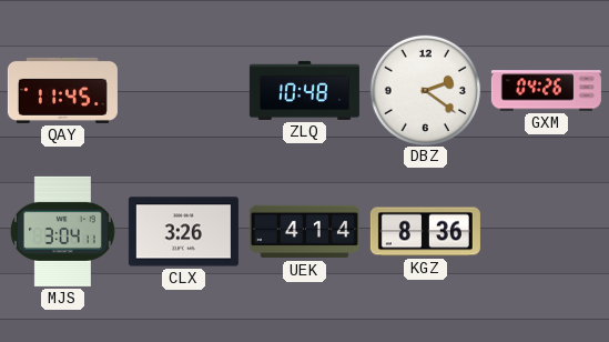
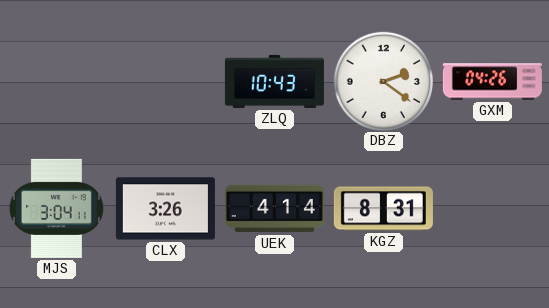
QAY: 11:45 -> none (62, 90)
ZLQ: 10:48 -> 10:43 (274, 81)
KGZ: 8:36 -> 8:31 (383, 209)
